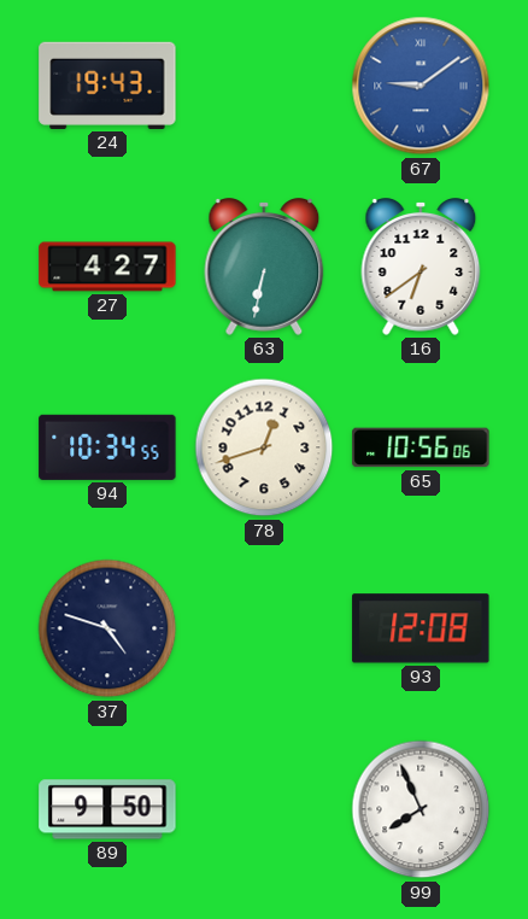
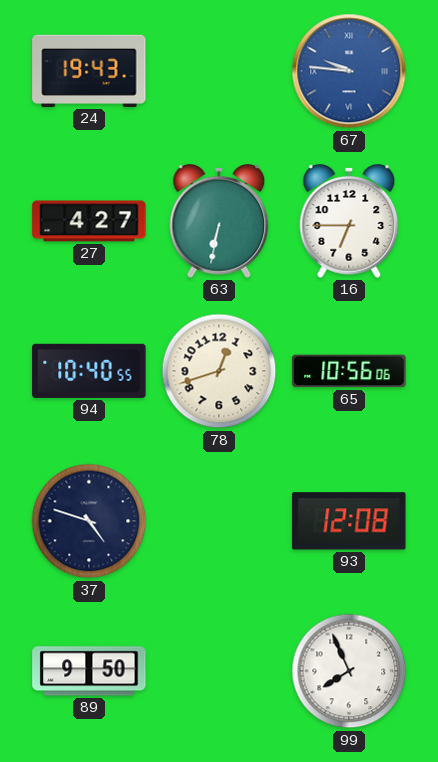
67: 9:09 -> 9:46 (349, 71)
16: 6:39 -> 6:45 (349, 222)
94: 10:34 -> 10:40 (89, 371)
